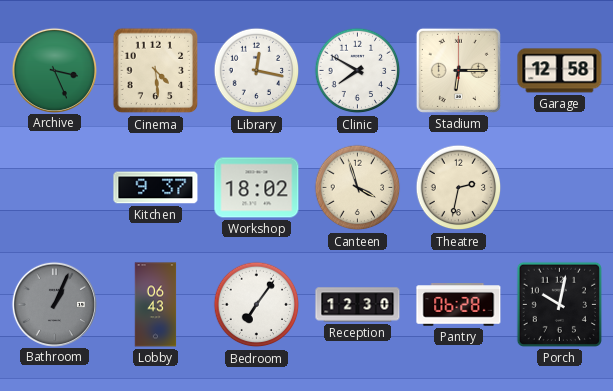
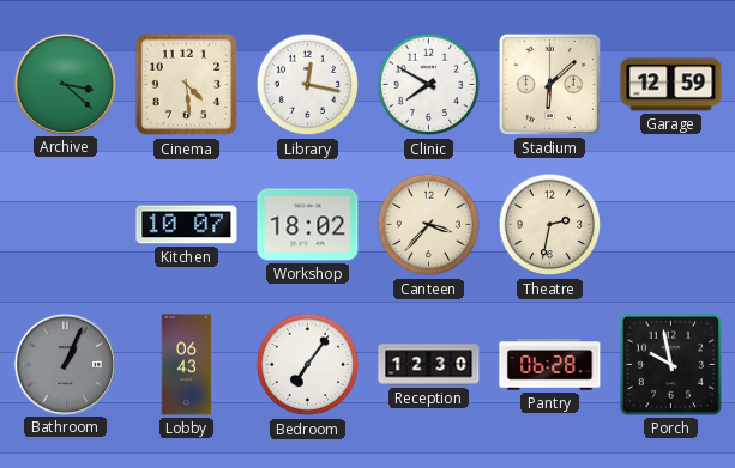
Archive: 3:26 -> 3:22 (65, 84)
Stadium: 6:15 -> 6:08 (549, 84)
Garage: 12:58 -> 12:59 (671, 85)
Kitchen: 9:37 -> 10:07 (187, 225)
Canteen: 3:57 -> 3:37 (429, 225)
Porch: 10:02 -> 9:58 (670, 364)
